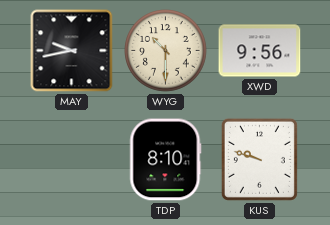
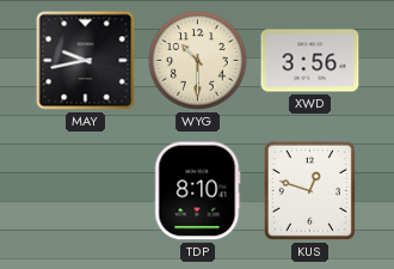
XWD: 9:56 -> 3:56 (310, 61)
KUS: 9:48 -> 12:48 (309, 190)
